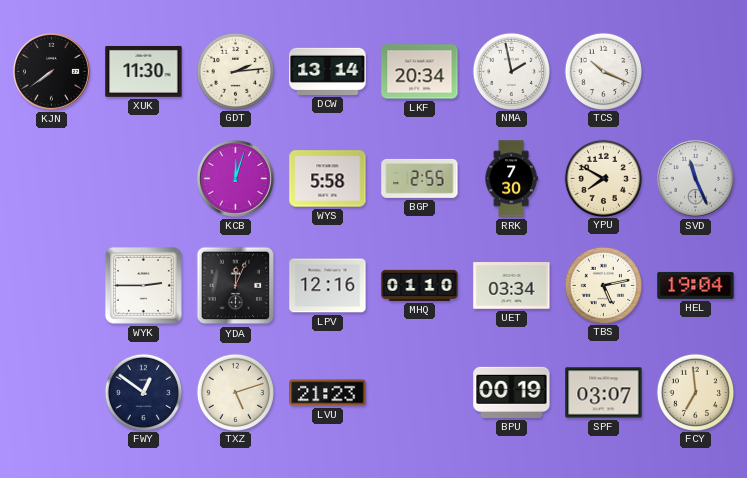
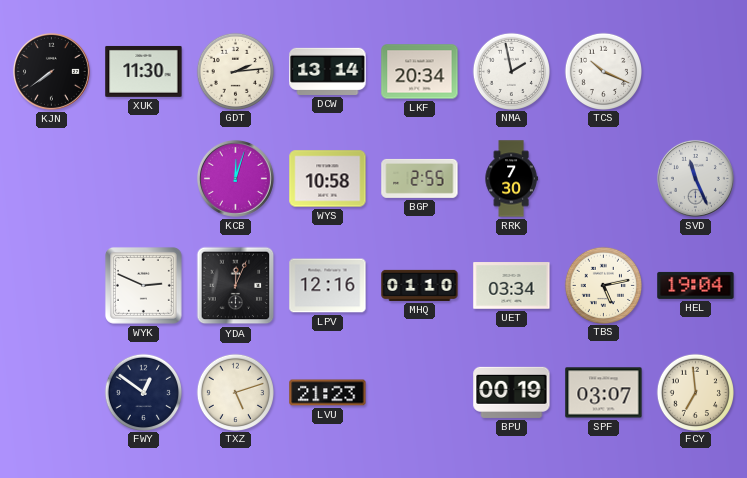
WYS: 5:58 -> 10:58 (328, 179)
YPU: 7:50 -> none (603, 178)
WYK: 2:45 -> 2:49 (143, 285)
